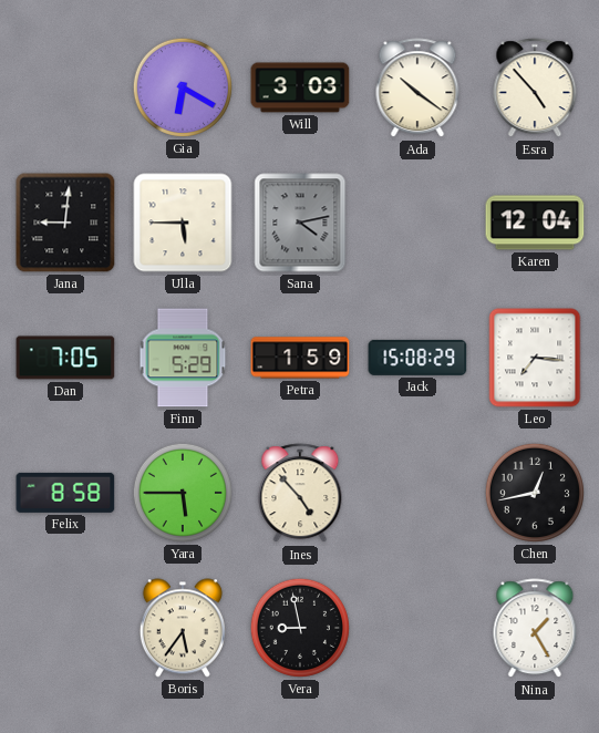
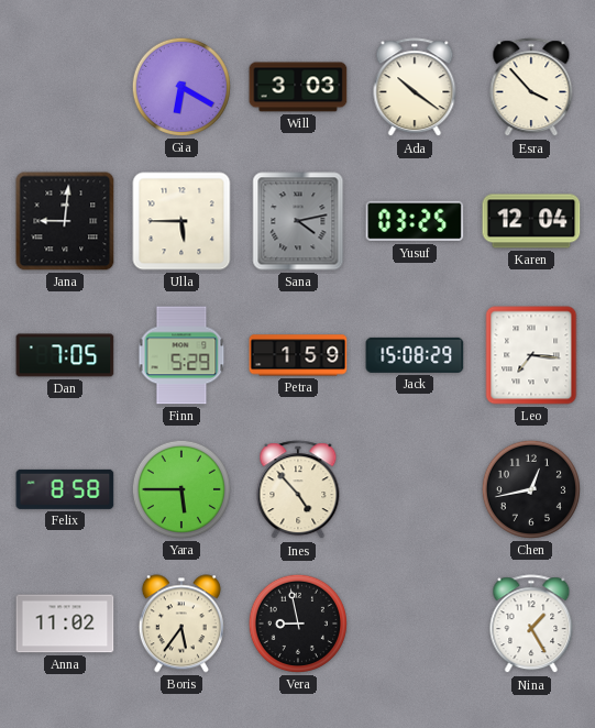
Esra: 4:53 -> 3:53 (531, 88)
Yusuf: none -> 03:25 (415, 221)
Anna: none -> 11:02 (65, 624)
